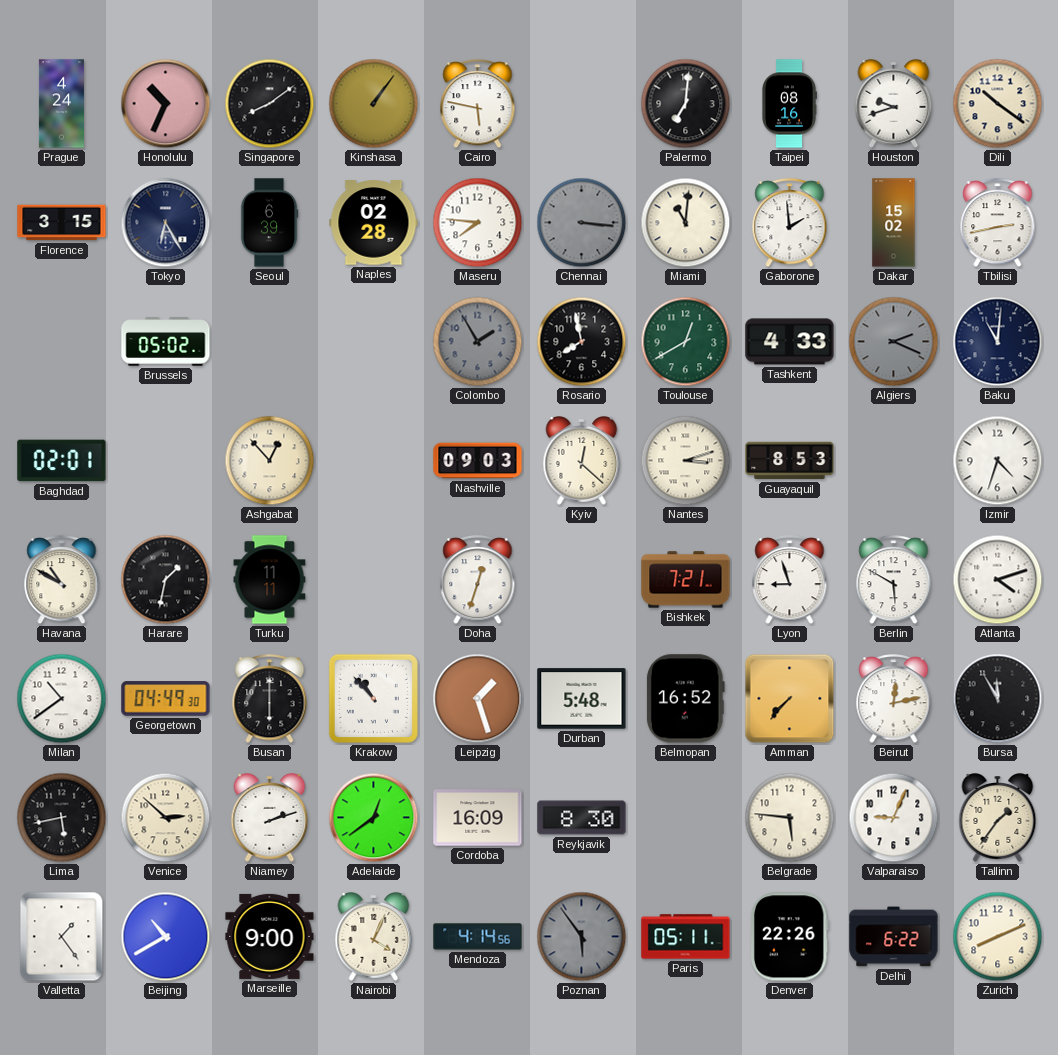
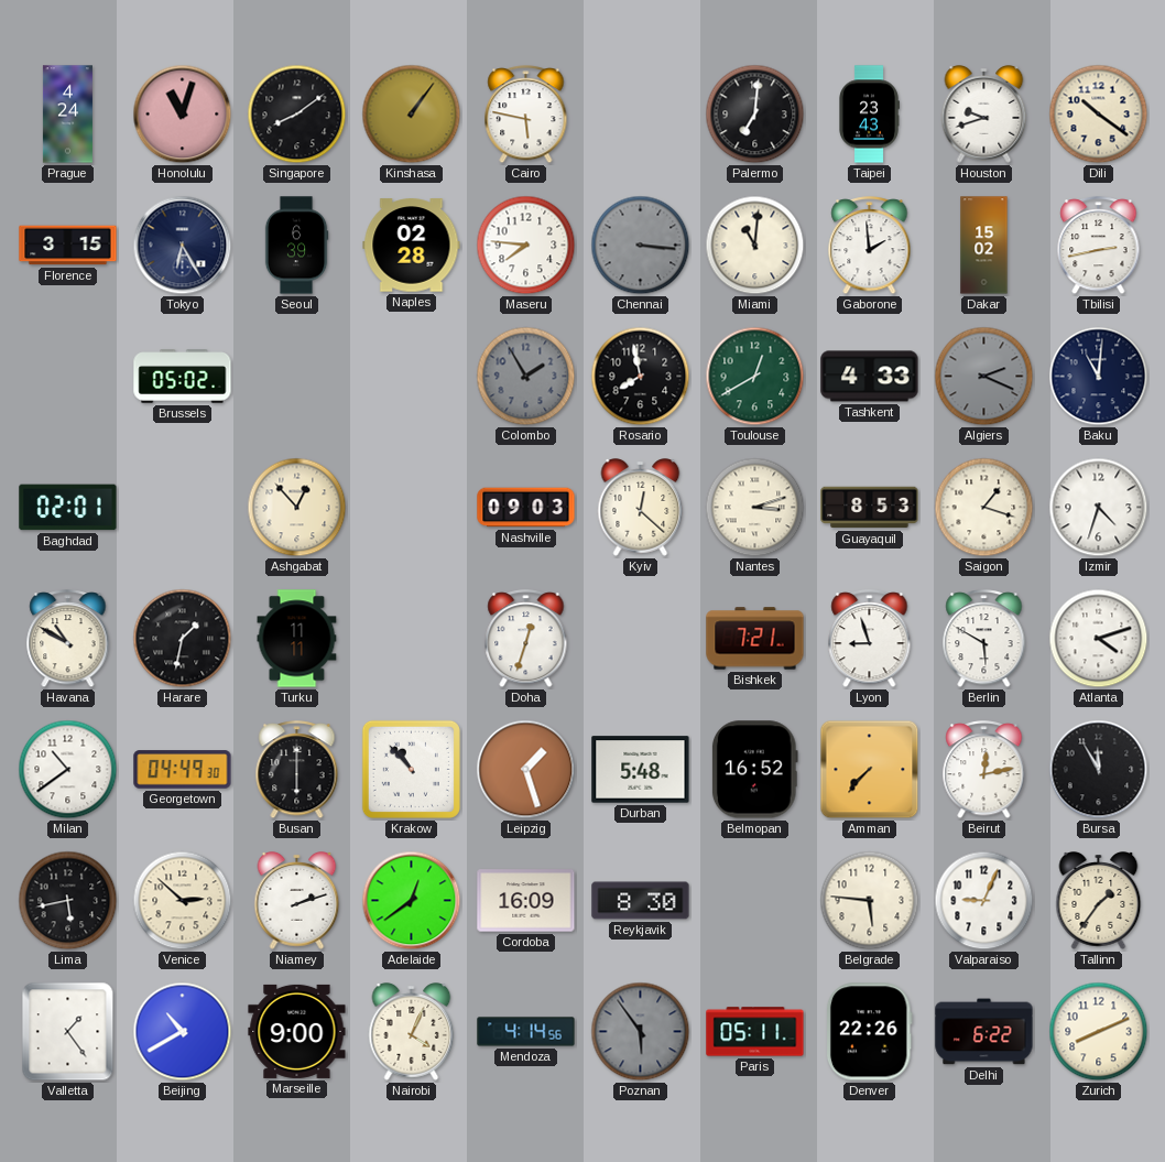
Honolulu: 10:34 -> 11:03 (183, 115)
Taipei: 08:16 -> 23:43 (869, 115)
Saigon: none -> 1:18 (984, 508)
